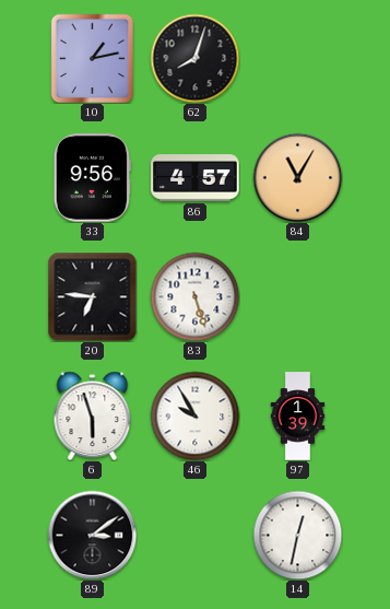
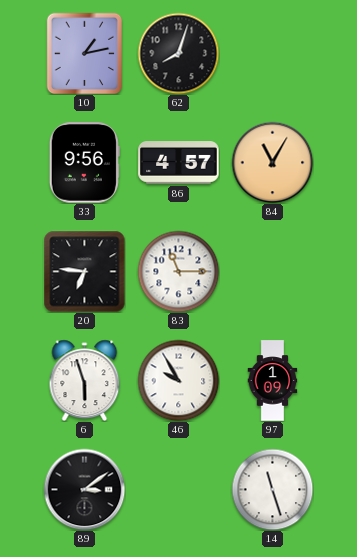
83: 5:27 -> 11:15 (178, 271)
97: 1:39 -> 1:09 (273, 381)
14: 12:32 -> 11:27 (272, 489)
